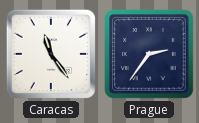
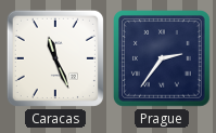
Caracas: 11:24 -> 11:26 (55, 58)
